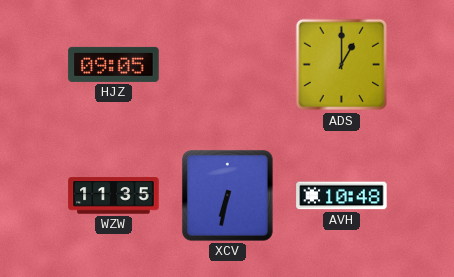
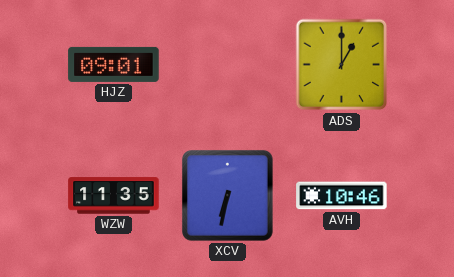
HJZ: 09:05 -> 09:01 (114, 64)
AVH: 10:48 -> 10:46 (342, 196)
